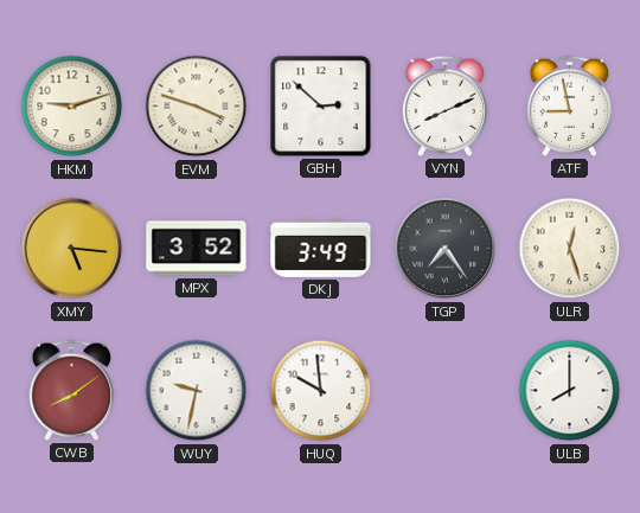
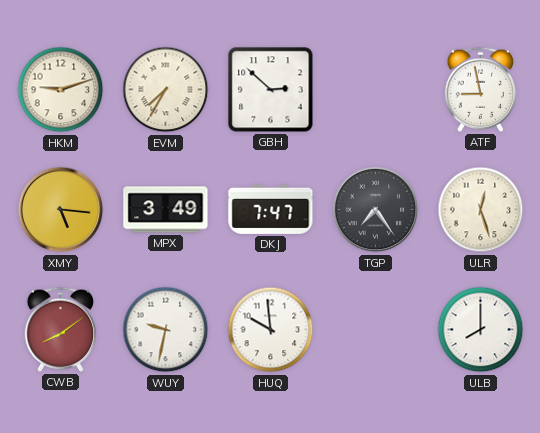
EVM: 3:48 -> 7:35 (166, 90)
VYN: 8:11 -> none (444, 105)
MPX: 3:52 -> 3:49 (166, 210)
DKJ: 3:49 -> 7:47 (271, 209)
